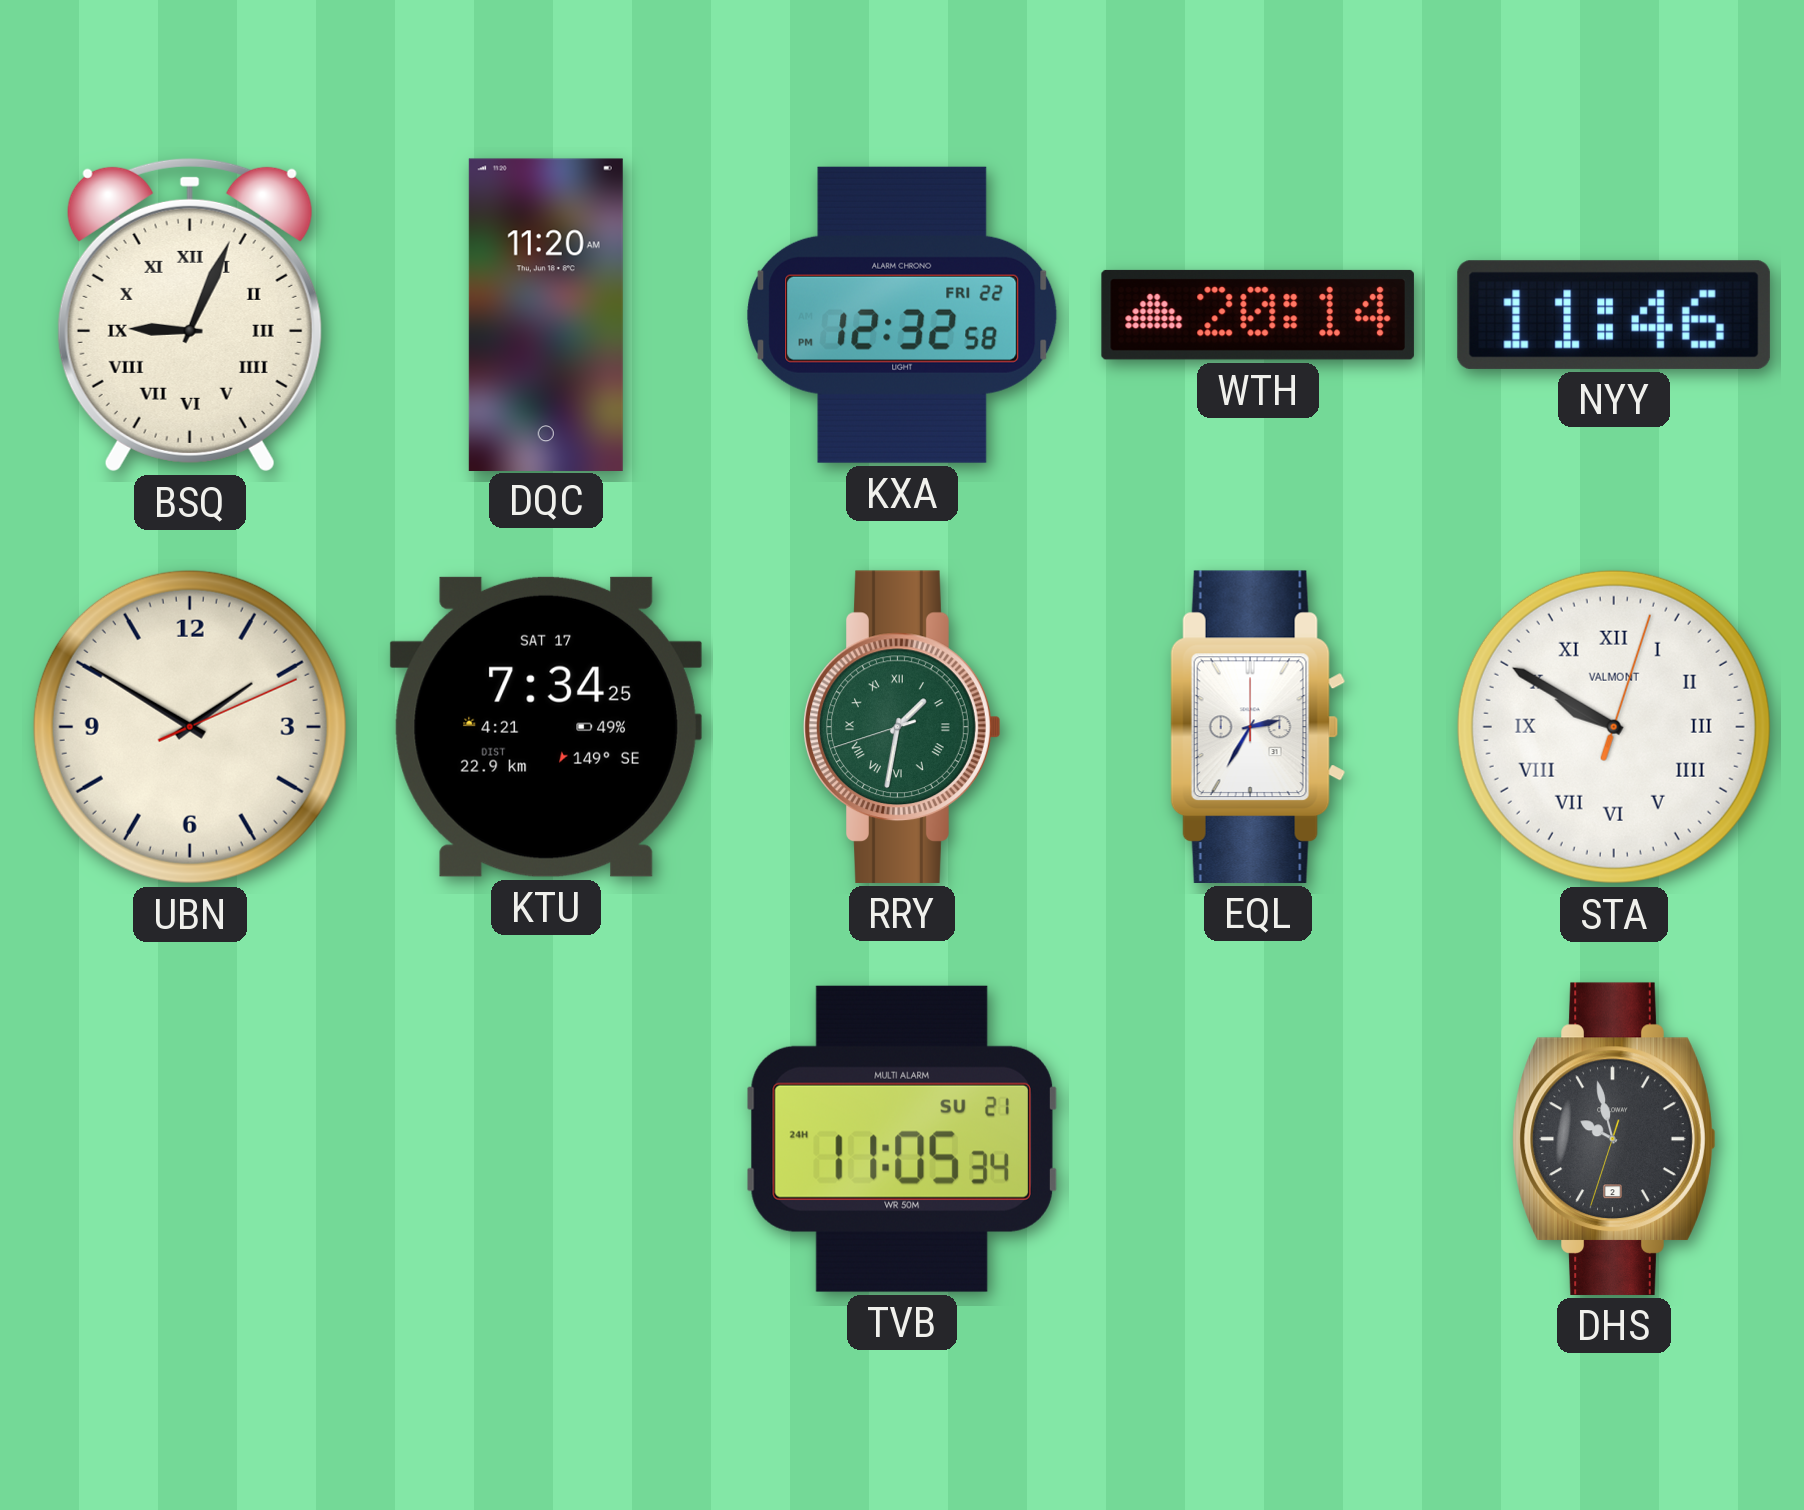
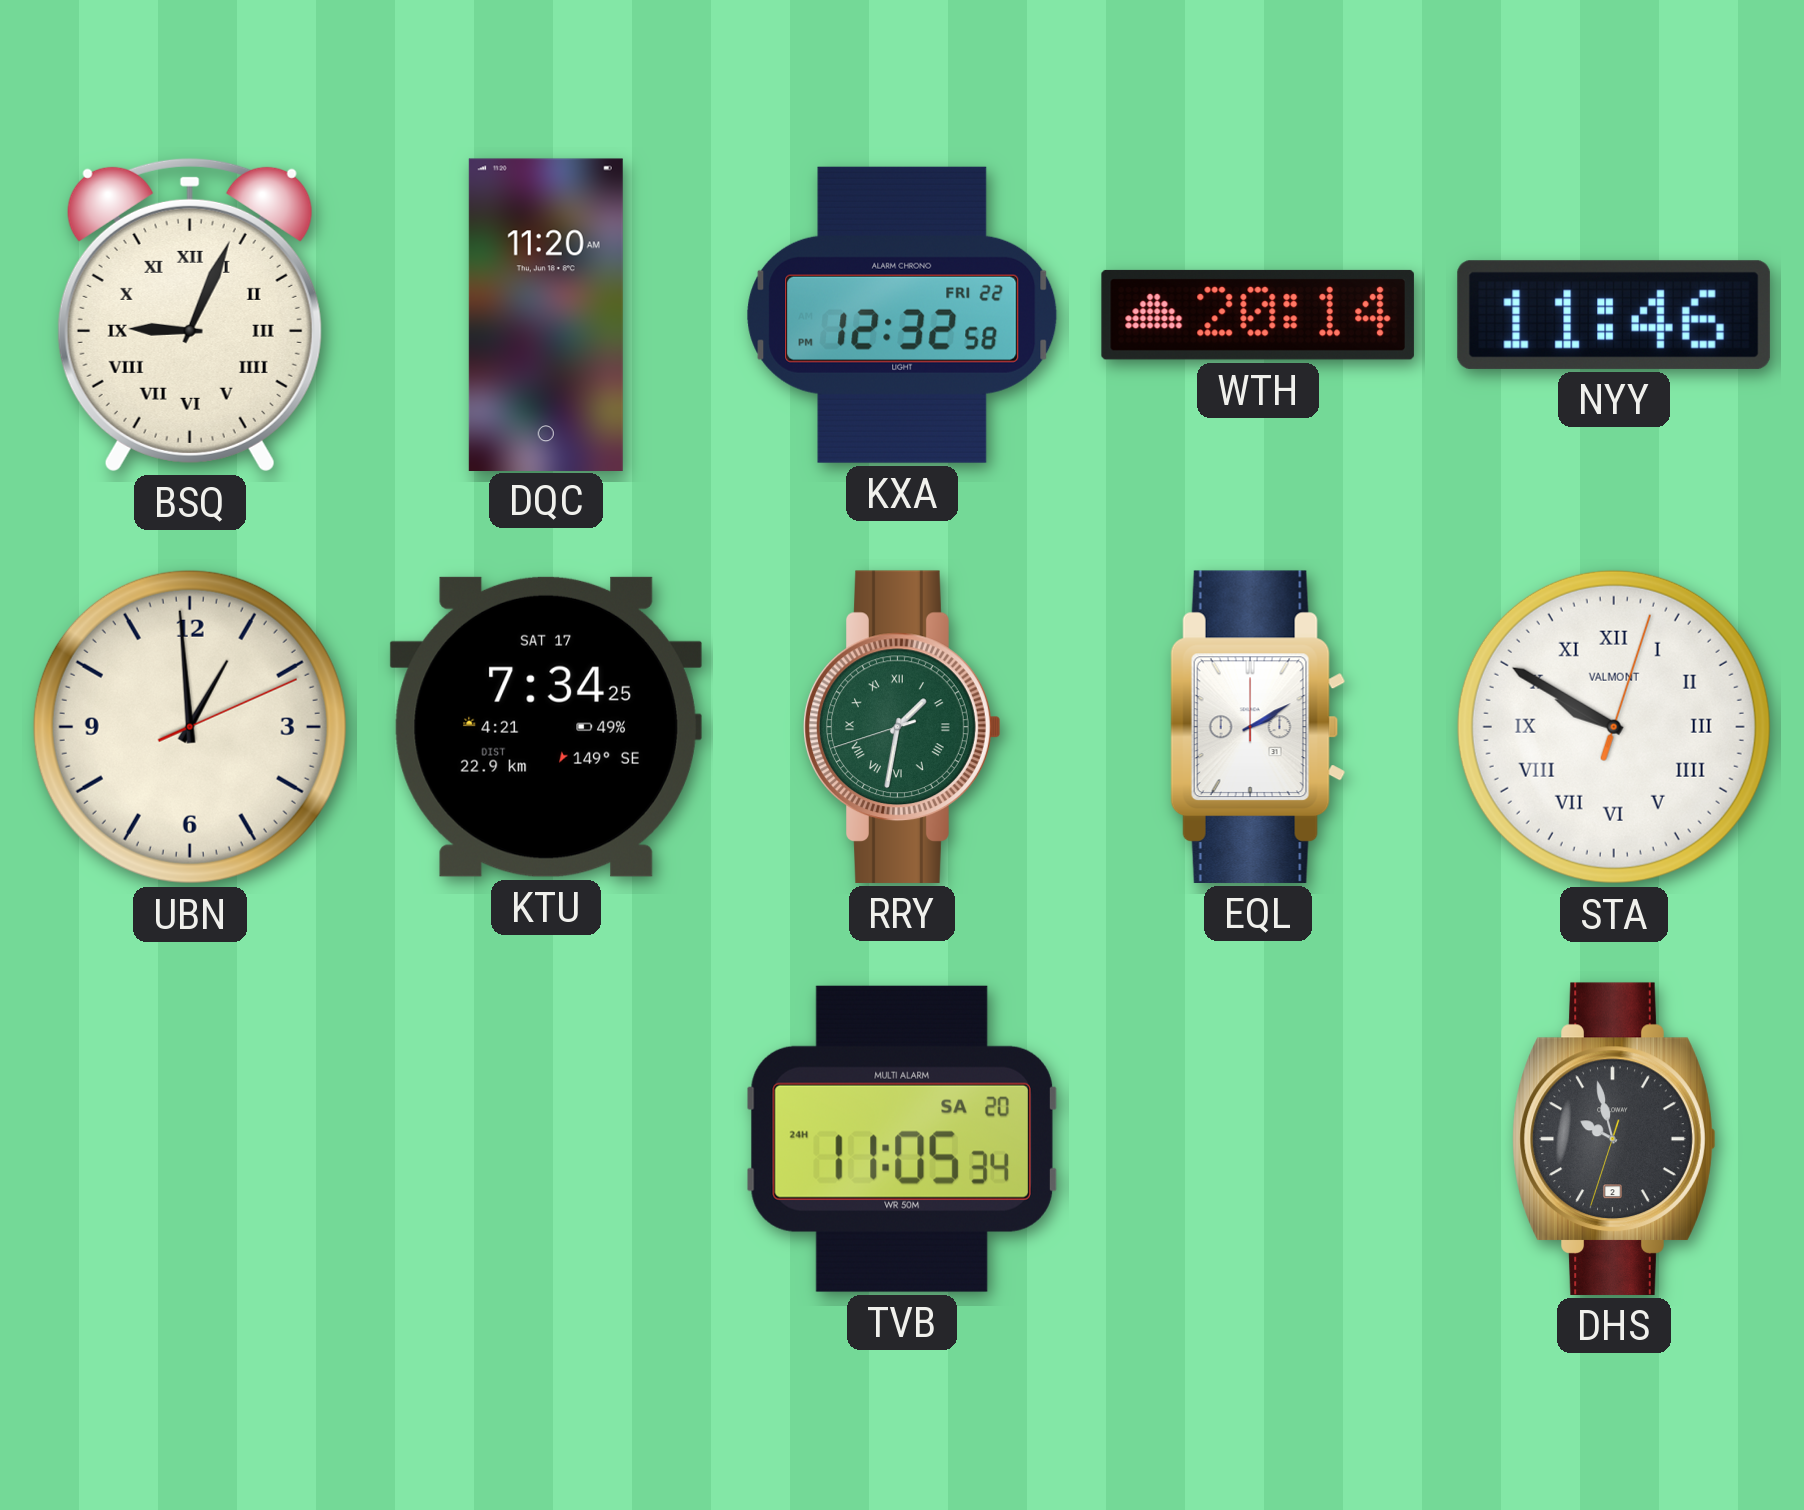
UBN: 1:50 -> 12:59 (190, 727)
EQL: 2:35 -> 2:10 (1258, 727)
TVB date: SU 21 -> SA 20 (902, 1139)
